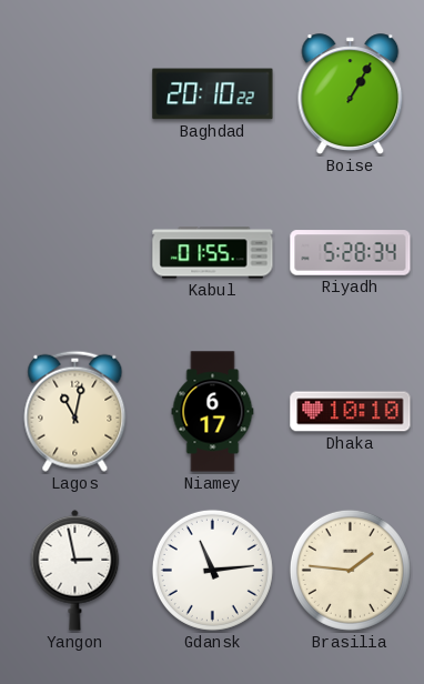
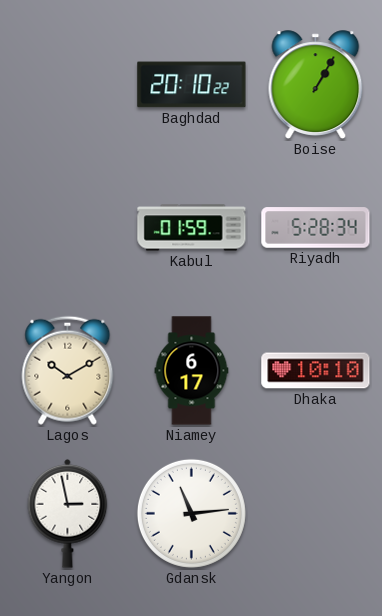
Kabul: 01:55 -> 01:59 (192, 228)
Lagos: 11:02 -> 10:10 (68, 370)
Brasilia: 1:46 -> none (350, 570)
